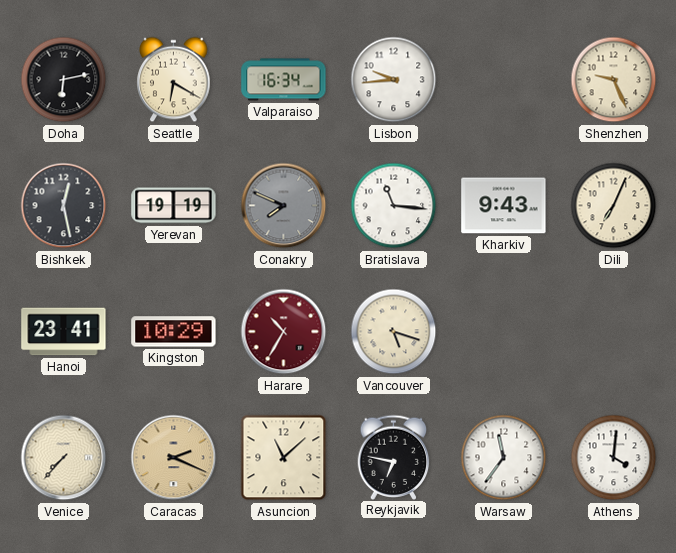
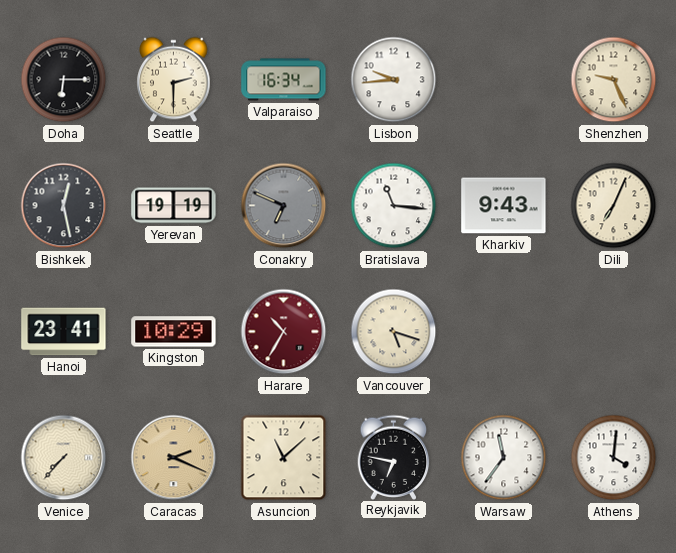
Doha: 6:13 -> 6:15 (64, 80)
Seattle: 6:20 -> 2:30 (174, 80)
Conakry: 7:49 -> 6:49 (284, 206)
